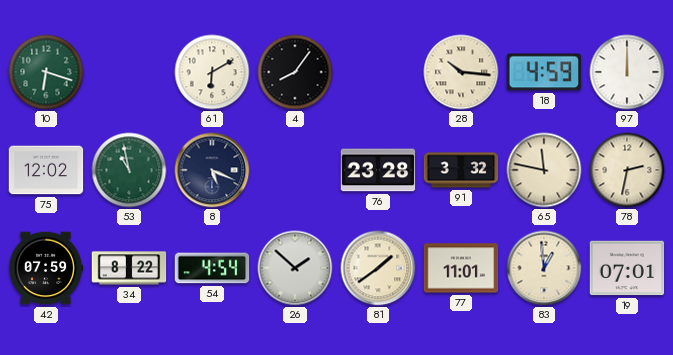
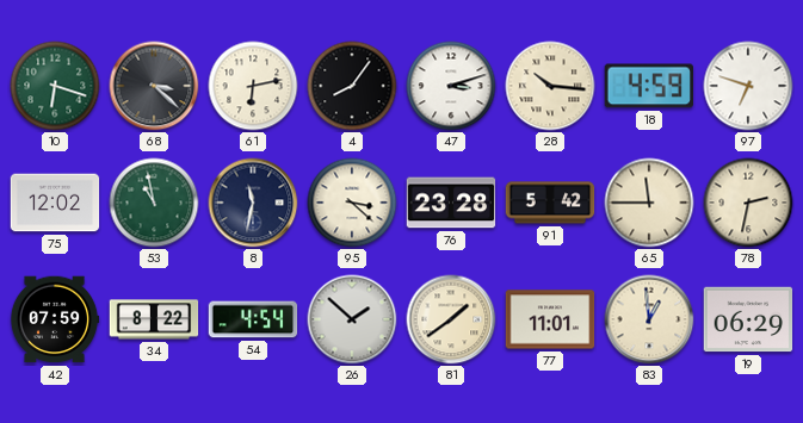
68: none -> 3:22 (154, 86)
61: 6:10 -> 6:13 (253, 86)
47: none -> 3:12 (451, 86)
97: 12:00 -> 6:48 (748, 86)
8: 5:19 -> 11:32 (253, 203)
95: none -> 3:22 (352, 203)
91: 3:32 -> 5:42 (550, 203)
65: 11:47 -> 11:45 (649, 203)
19: 07:01 -> 06:29 (748, 319)
